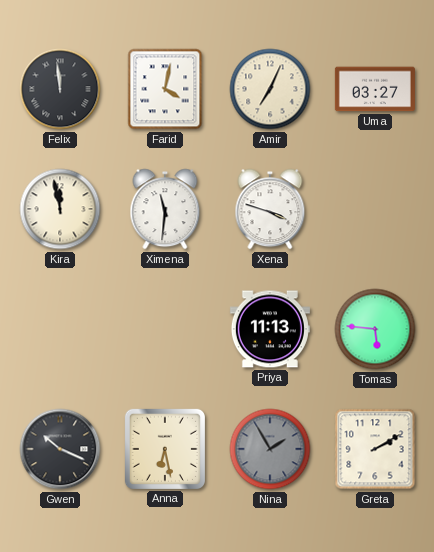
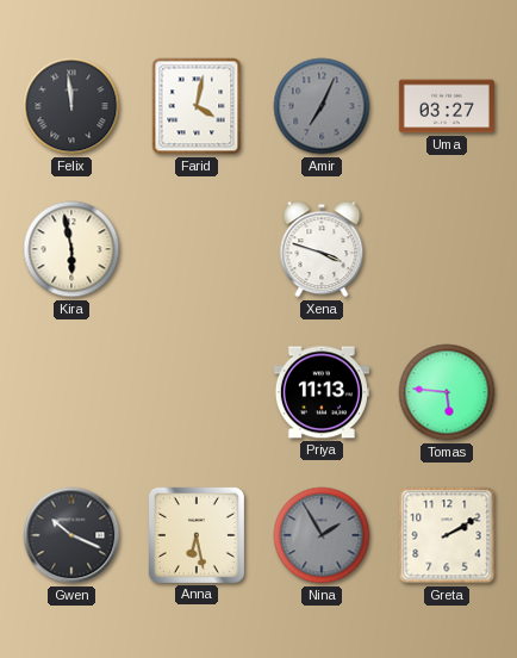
Amir dial: cream -> grey (322, 106)
Kira: 11:58 -> 5:58 (71, 249)
Ximena: 11:31 -> none (165, 209)
